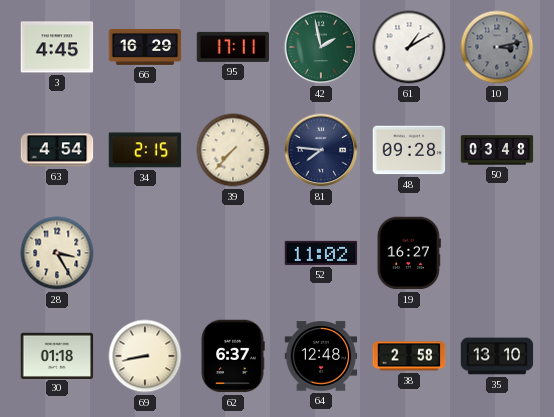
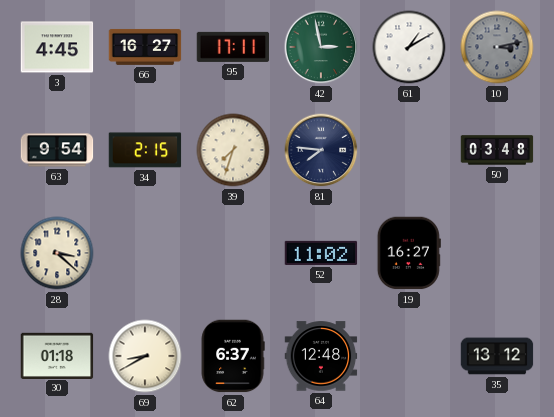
66: 16:29 -> 16:27 (145, 47)
42: 1:58 -> 2:58 (321, 47)
63: 4:54 -> 9:54 (57, 150)
39: 7:37 -> 7:33 (233, 150)
48: 09:28 -> none (409, 150)
28: 3:25 -> 3:22 (57, 253)
69: 8:43 -> 8:40 (145, 356)
38: 2:58 -> none (409, 356)
35: 13:10 -> 13:12 (497, 356)
